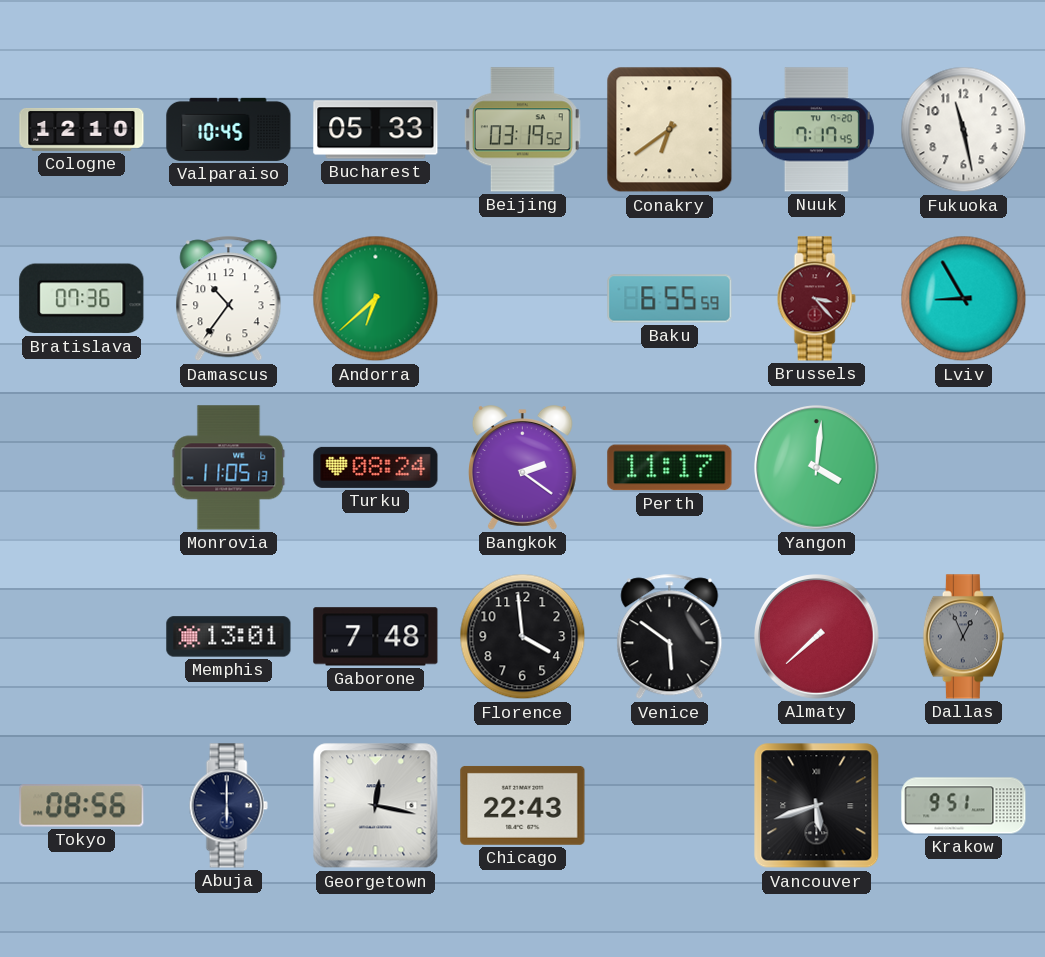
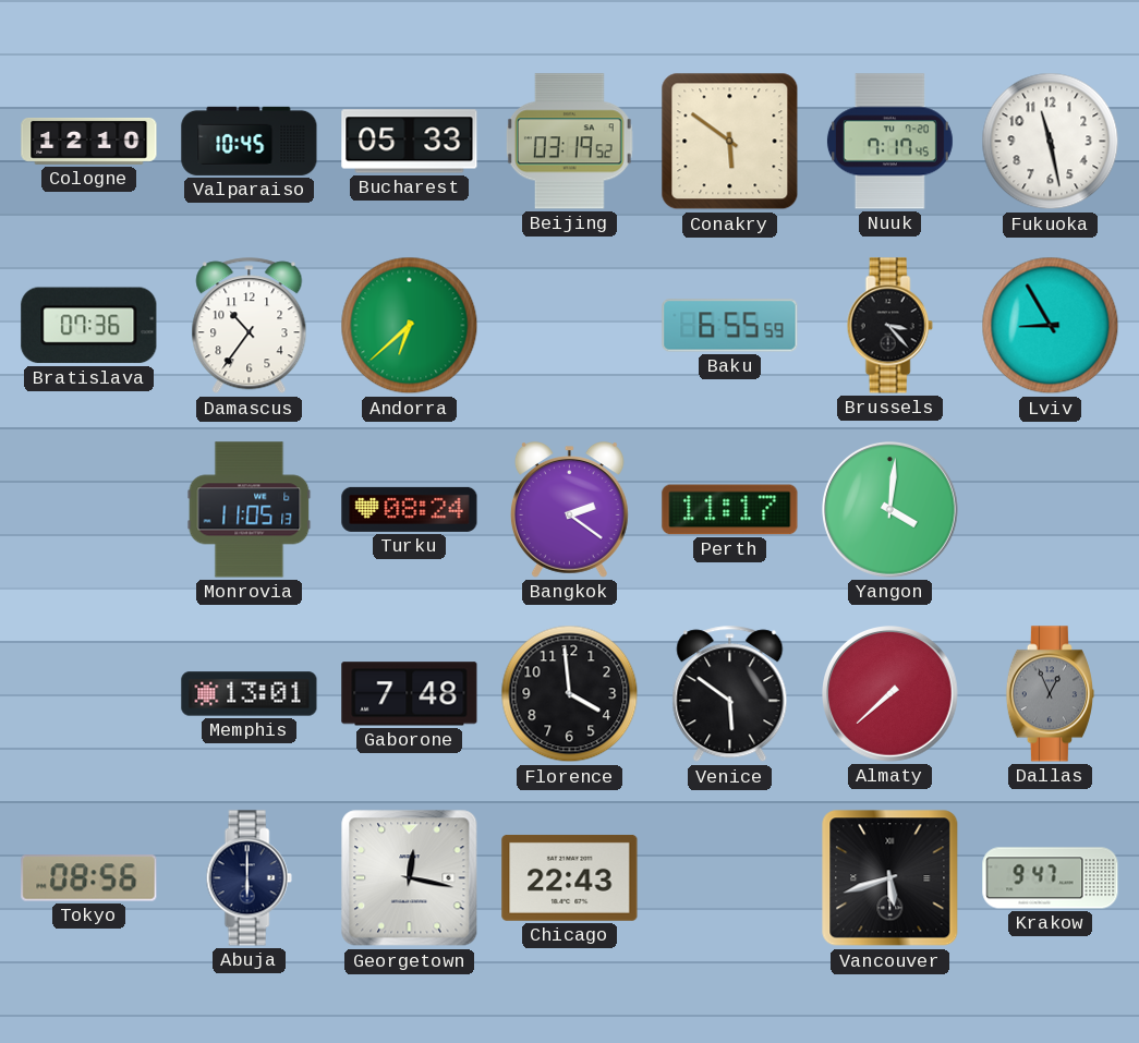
Conakry: 6:39 -> 5:51 (730, 142)
Brussels dial: burgundy -> black (889, 326)
Krakow: 9:51 -> 9:47 (1051, 878)
